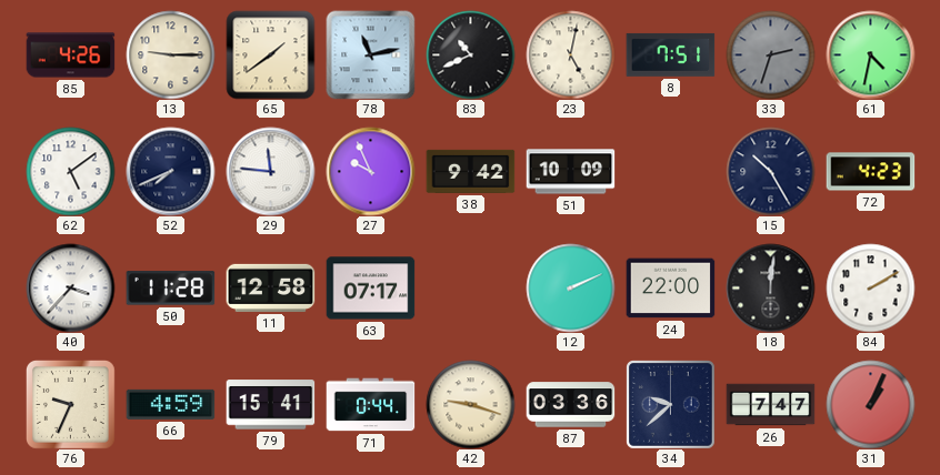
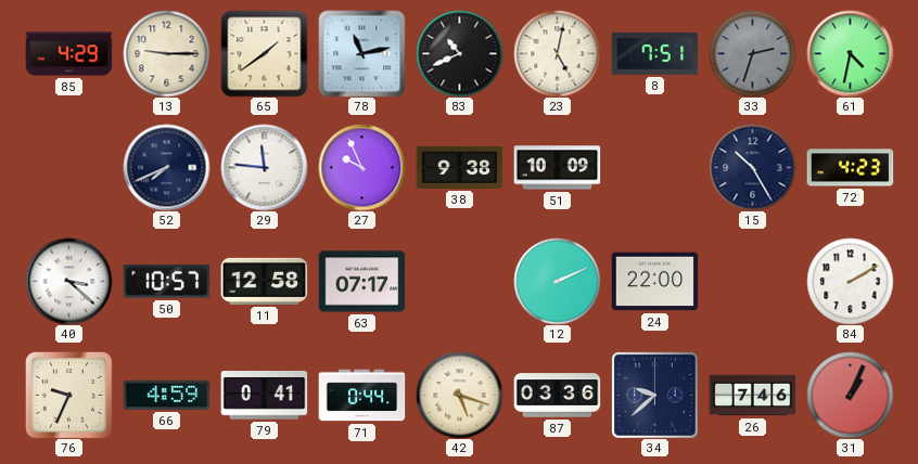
85: 4:26 -> 4:29 (68, 54)
62: 5:09 -> none (70, 171)
38: 9:42 -> 9:38 (459, 167)
40: 3:37 -> 3:22 (68, 281)
50: 11:28 -> 10:57 (166, 282)
18: 12:01 -> none (770, 287)
79: 15:41 -> 0:41 (264, 396)
42: 9:18 -> 5:18 (459, 395)
26: 7:47 -> 7:46 (752, 396)
